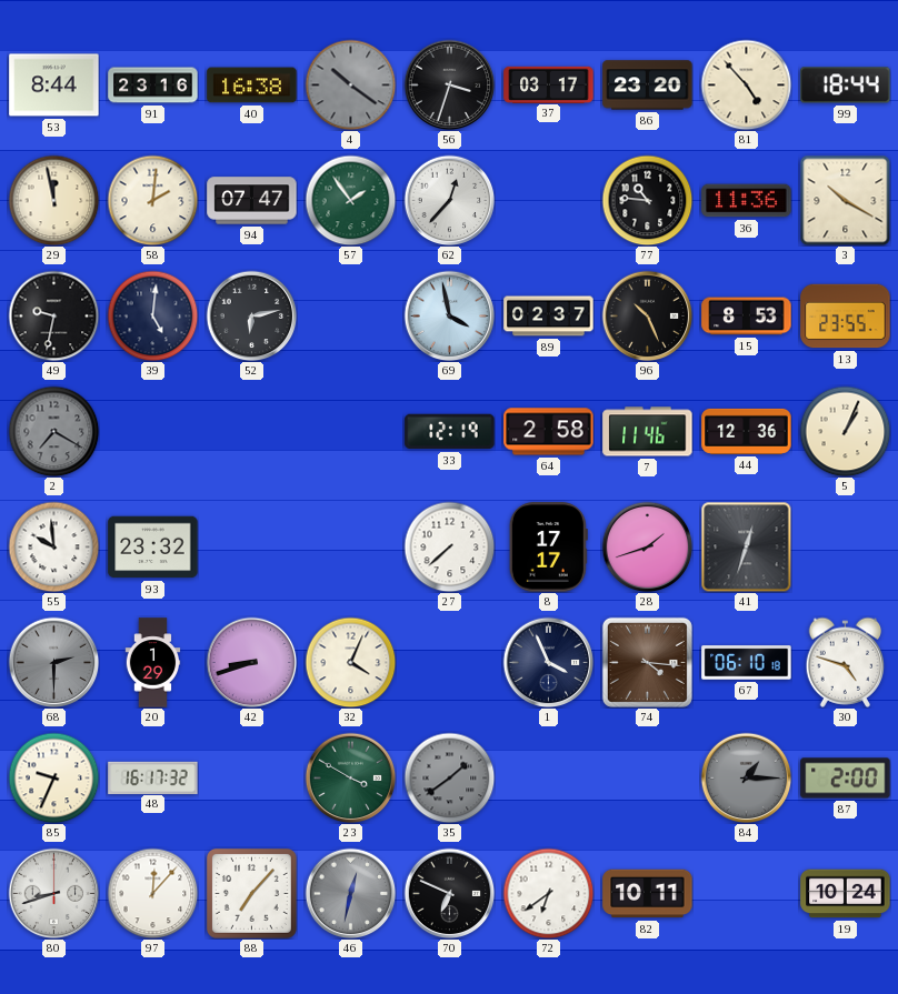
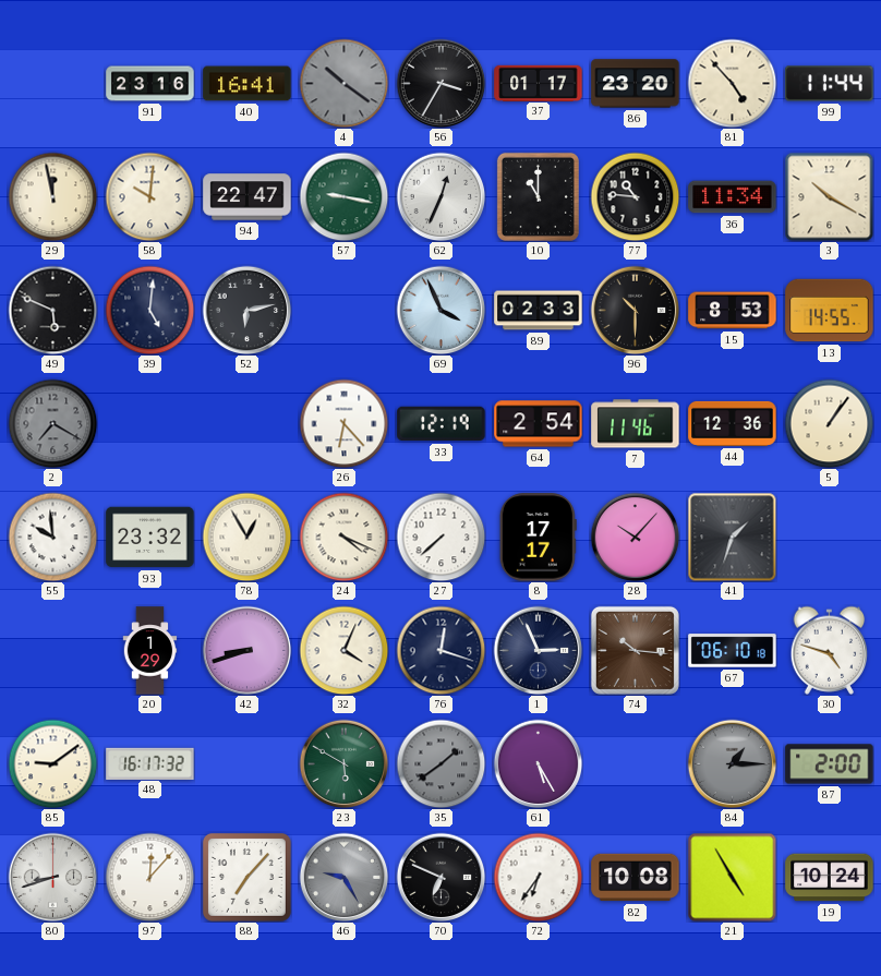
53: 8:44 -> none (54, 86)
40: 16:38 -> 16:41 (248, 84)
56: 3:33 -> 3:35 (440, 83)
37: 03:17 -> 01:17 (539, 83)
99: 18:44 -> 11:44 (830, 84)
58: 2:01 -> 10:01 (149, 196)
94: 07:47 -> 22:47 (248, 197)
57: 1:54 -> 9:17 (343, 196)
62: 12:37 -> 12:34 (440, 196)
10: none -> 11:00 (538, 196)
36: 11:36 -> 11:34 (733, 197)
49: 9:32 -> 5:49 (52, 310)
69: 3:58 -> 3:56 (440, 310)
89: 02:37 -> 02:33 (539, 311)
96: 10:26 -> 10:30 (635, 310)
13: 23:55 -> 14:55 (830, 311)
26: none -> 6:23 (343, 423)
64: 2:58 -> 2:54 (539, 424)
5: 1:04 -> 1:06 (829, 423)
78: none -> 12:55 (246, 537)
24: none -> 4:19 (343, 537)
28: 1:42 -> 10:07 (635, 537)
41: 12:33 -> 1:33 (732, 537)
68: 2:30 -> none (53, 662)
76: none -> 12:18 (440, 650)
1: 3:56 -> 2:56 (538, 650)
74: 4:16 -> 10:16 (635, 650)
85: 9:34 -> 9:09 (52, 763)
23: 3:50 -> 5:50 (343, 763)
61: none -> 5:25 (538, 763)
46: 12:32 -> 9:25 (343, 877)
72: 6:39 -> 6:36 (538, 877)
82: 10:11 -> 10:08 (636, 878)
21: none -> 4:55 (732, 877)
